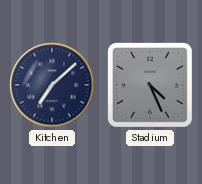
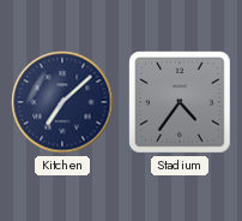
Stadium: 4:26 -> 4:36 (181, 103)
